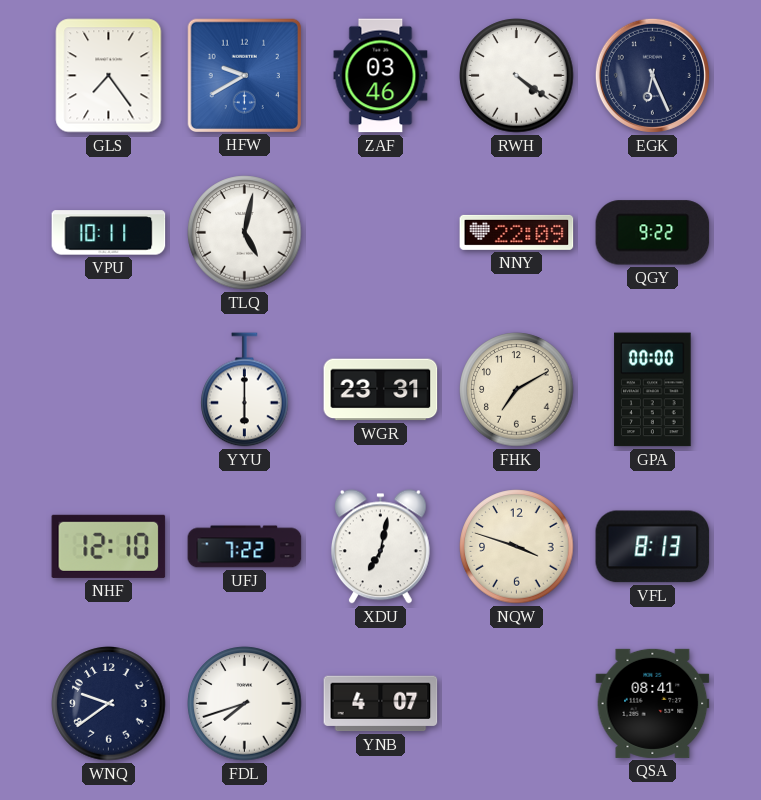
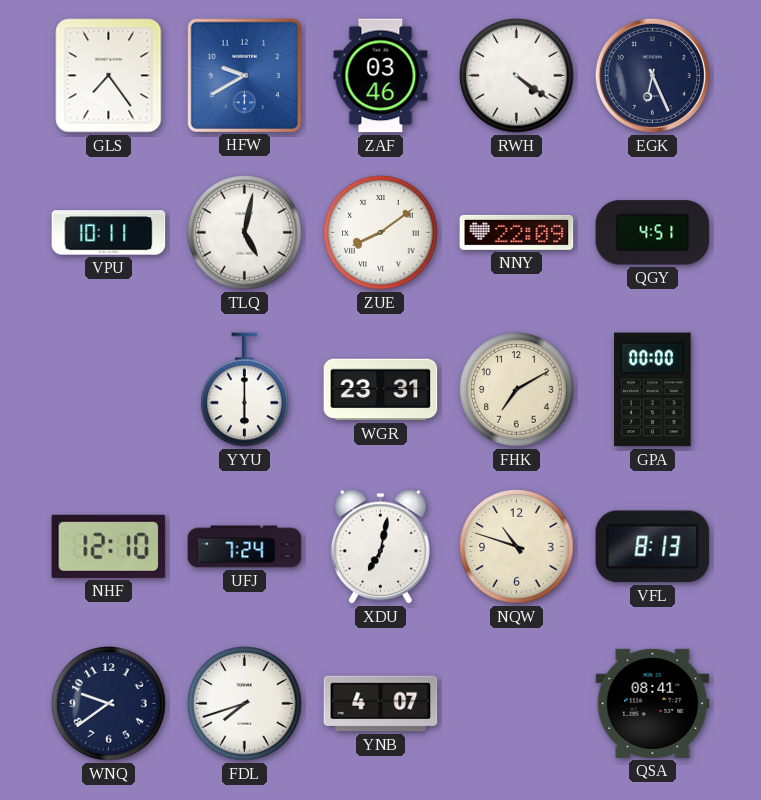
ZUE: none -> 8:09 (381, 233)
QGY: 9:22 -> 4:51 (653, 233)
UFJ: 7:22 -> 7:24 (245, 547)
NQW: 3:48 -> 10:48 (517, 547)
